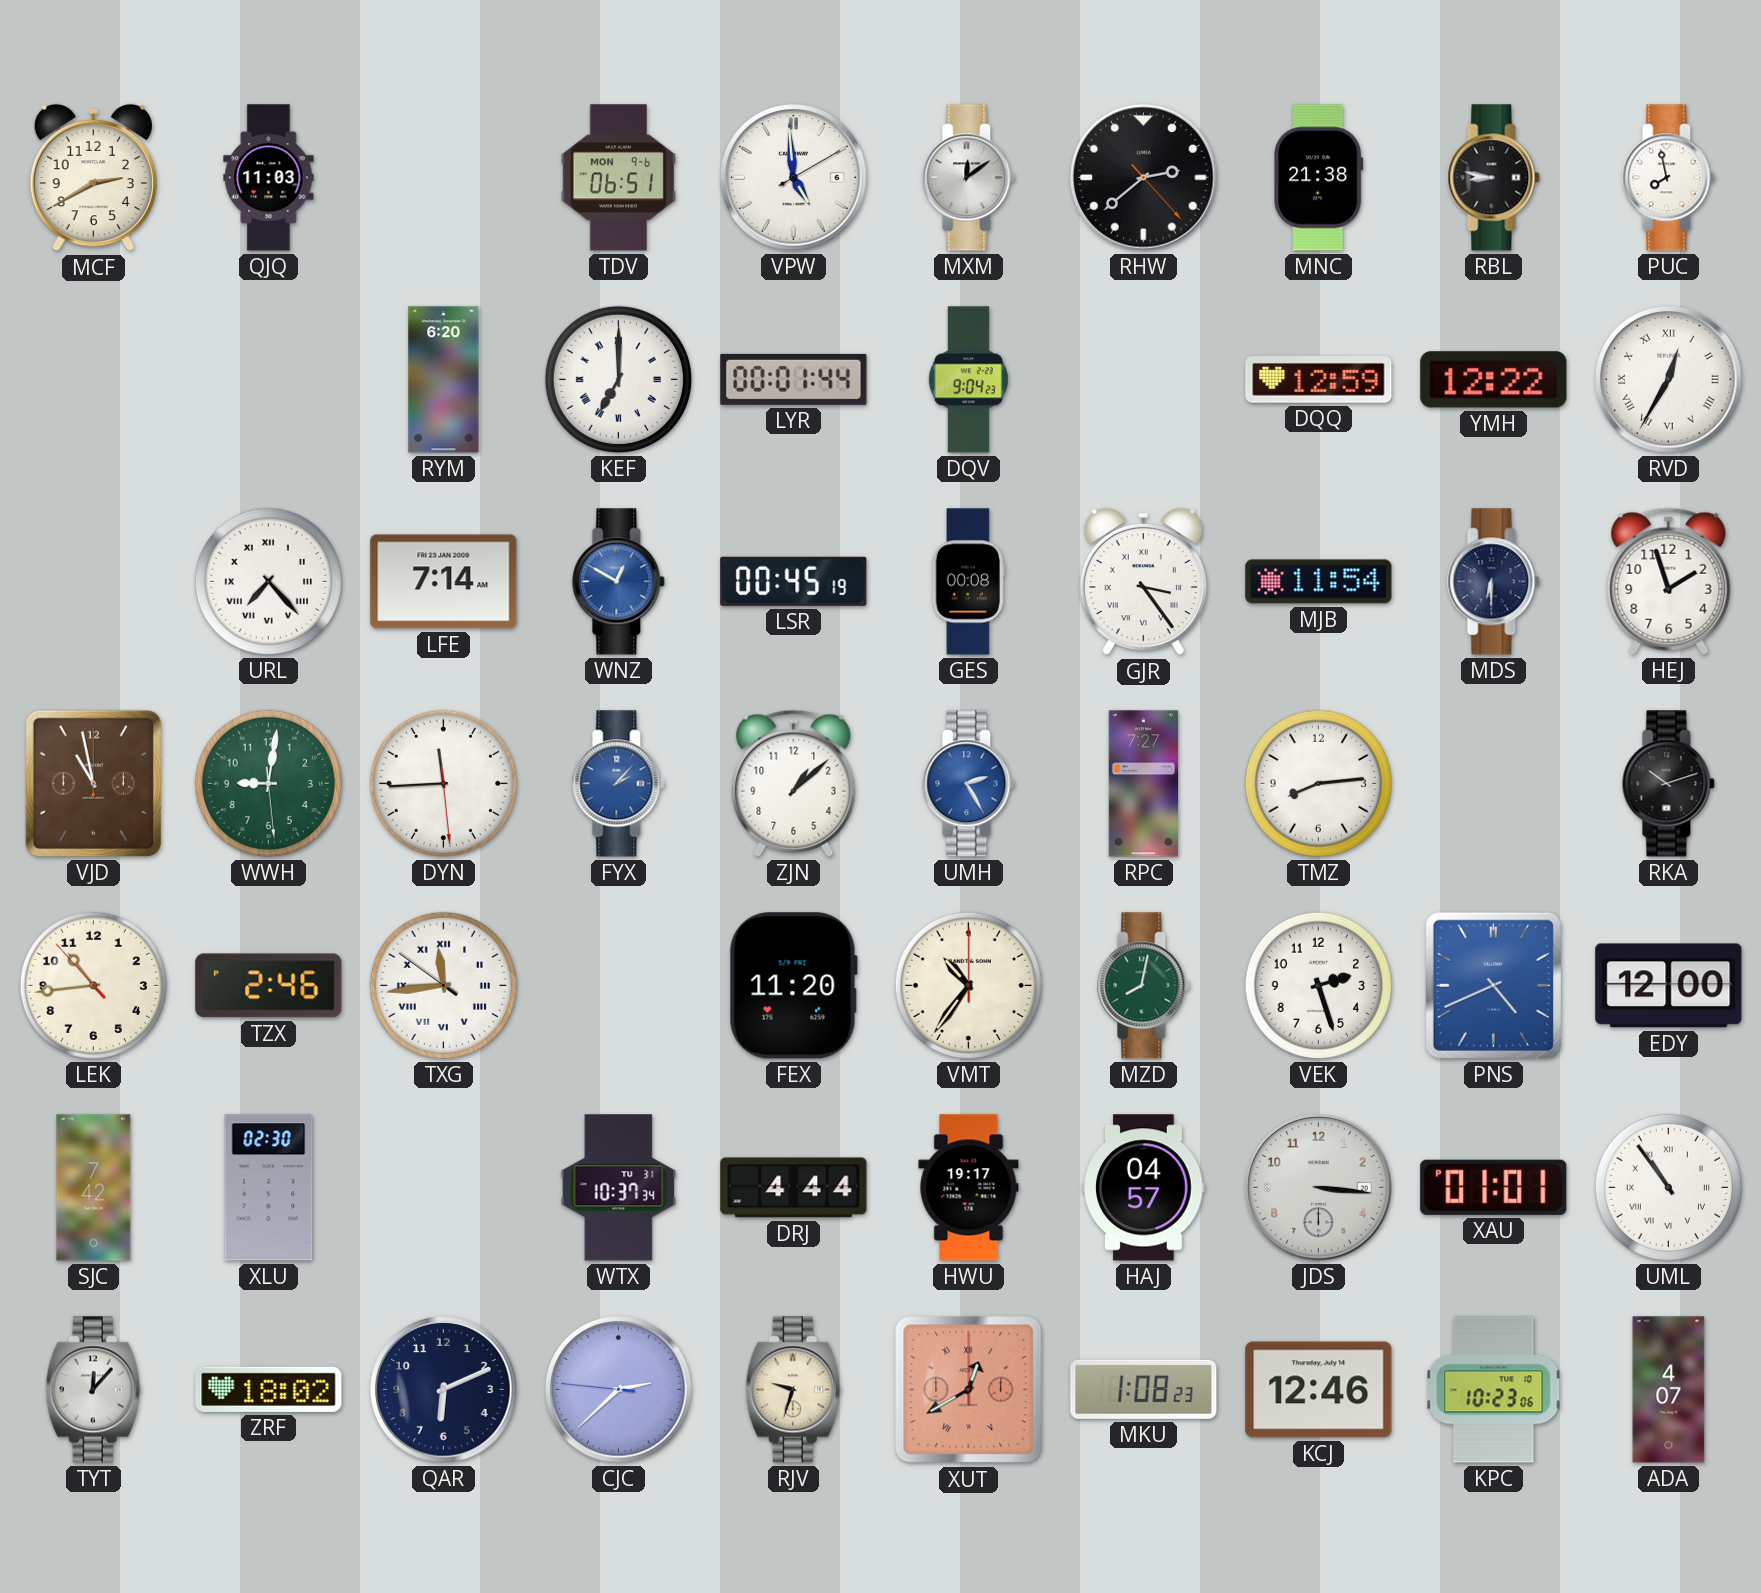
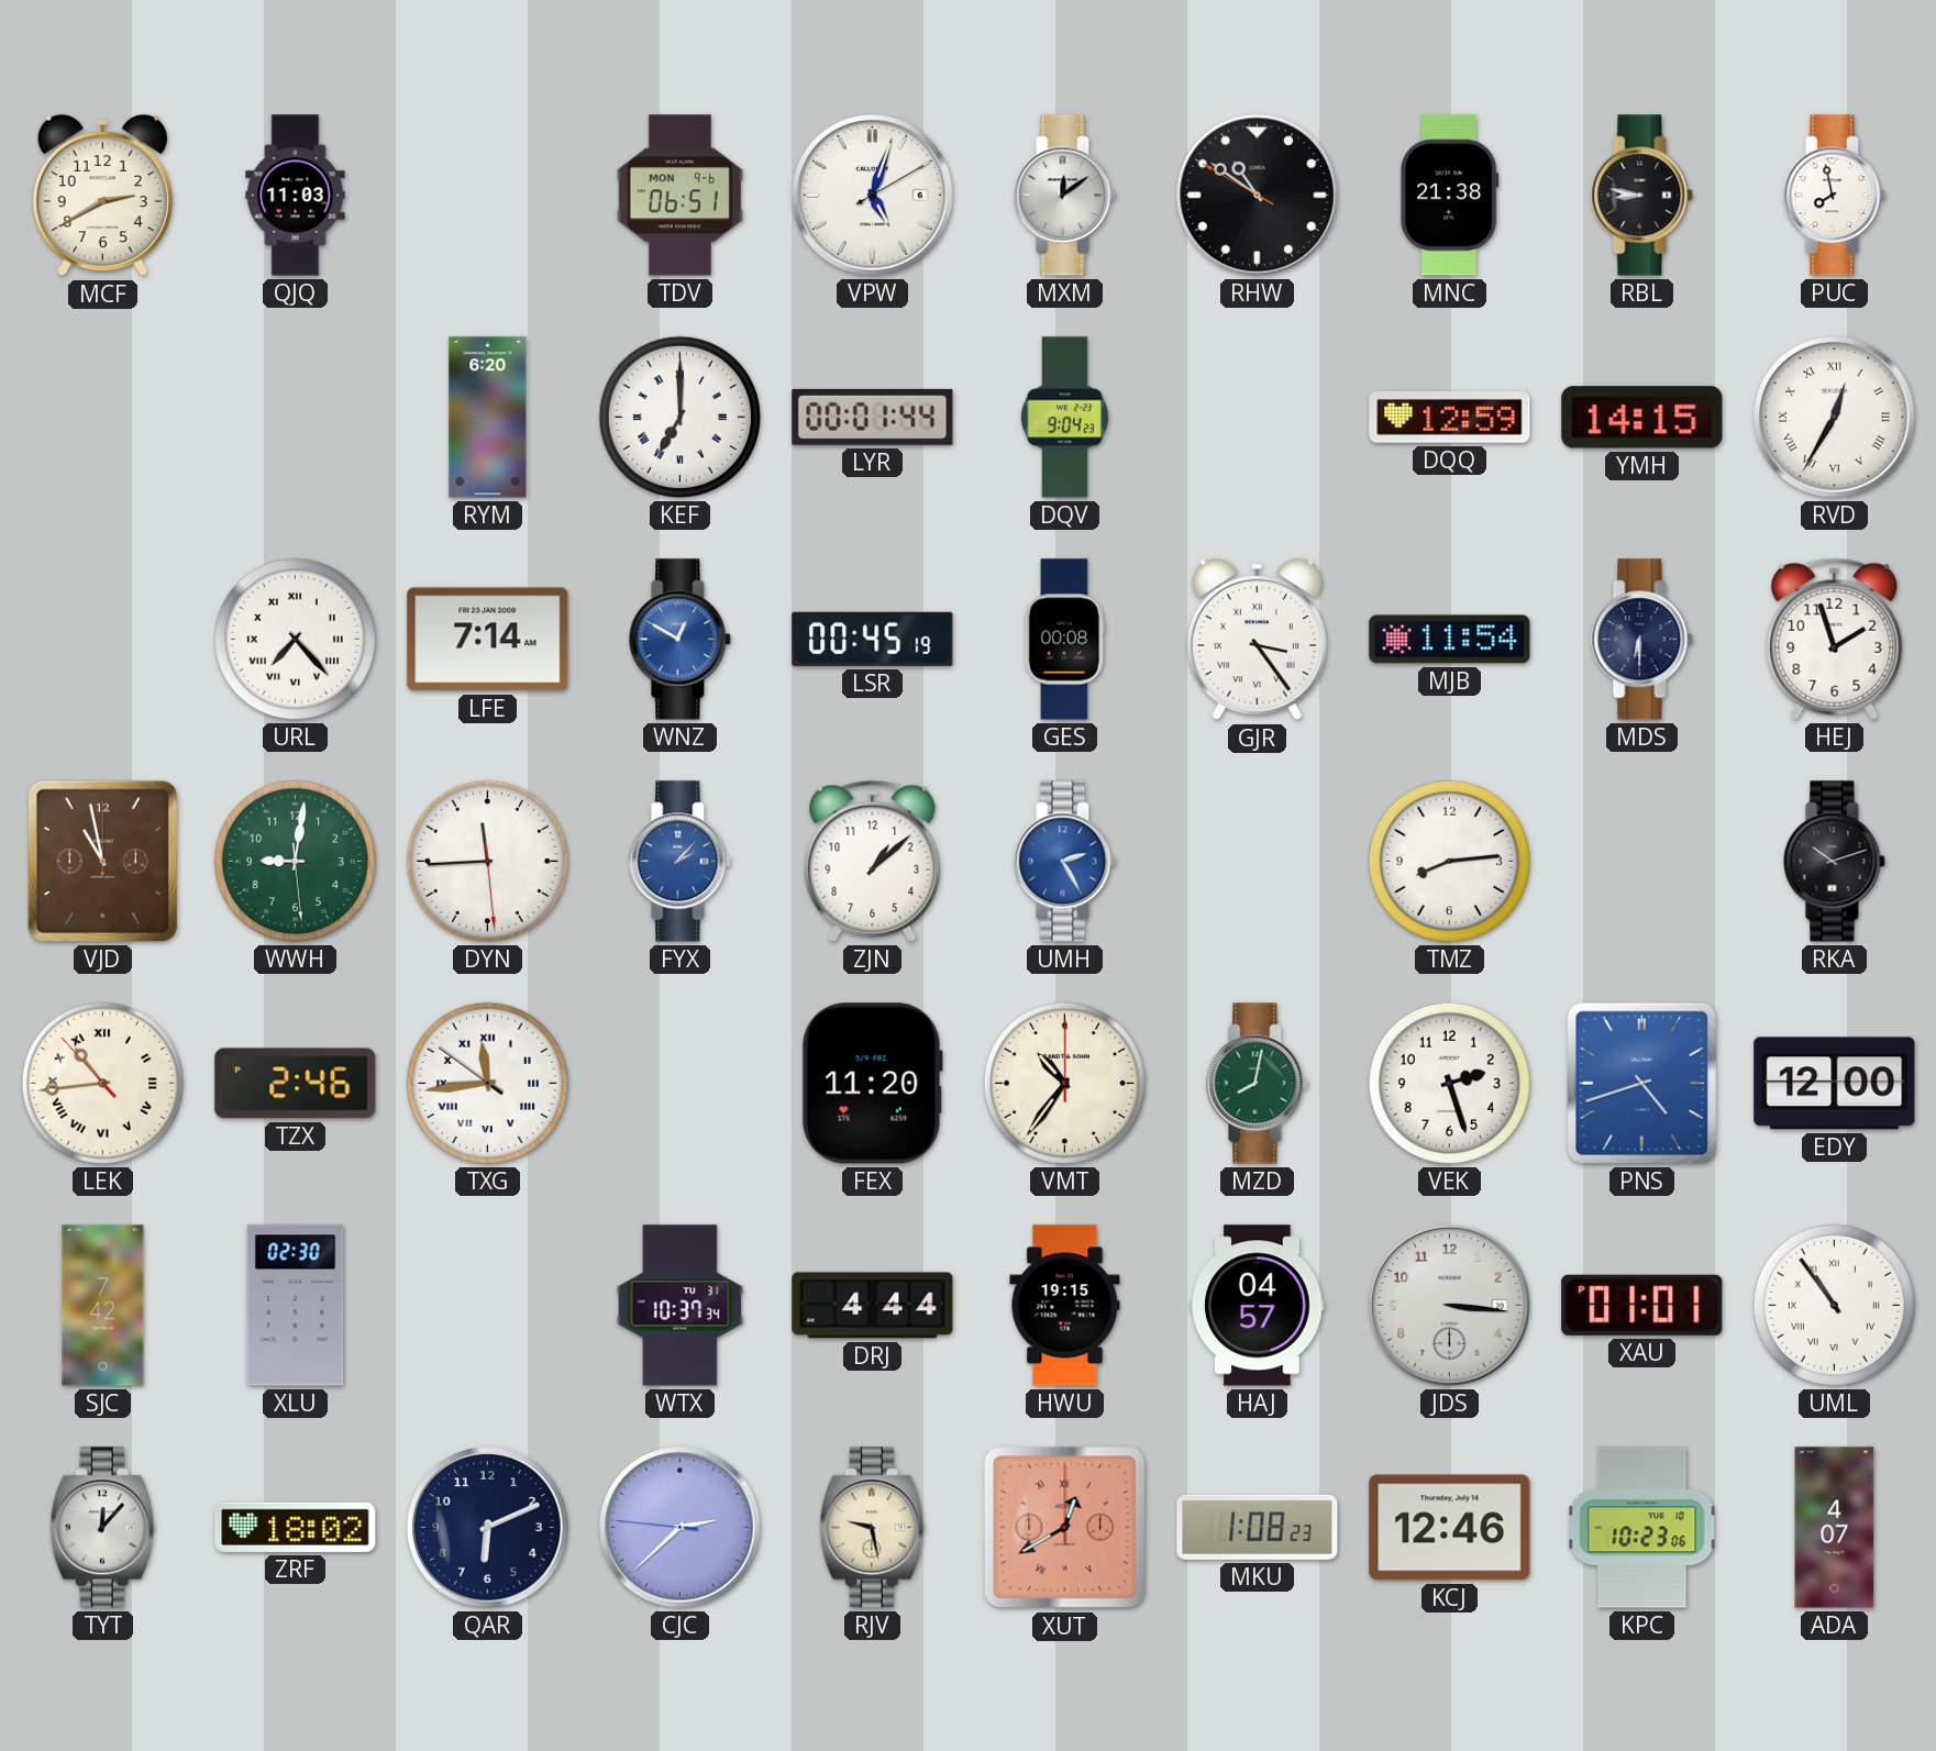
VPW: 4:59 -> 5:03 (873, 196)
RHW: 2:38 -> 10:50 (1258, 196)
YMH: 12:22 -> 14:15 (1642, 418)
RPC: 7:27 -> none (1144, 784)
LEK numerals: Arabic -> Roman (102, 1083)
PNS: 4:41 -> 4:42 (1641, 1083)
HWU: 19:17 -> 19:15 (1065, 1306)
RJV: 9:33 -> 9:28 (872, 1528)
